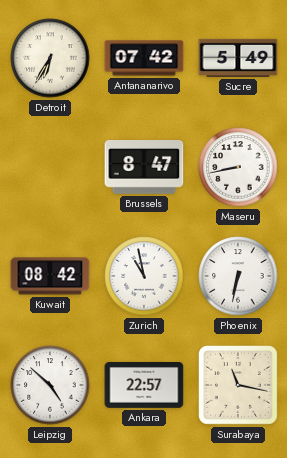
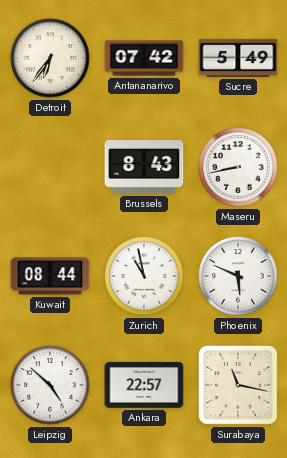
Detroit: 6:35 -> 6:36 (50, 58)
Brussels: 8:47 -> 8:43 (144, 168)
Kuwait: 08:42 -> 08:44 (50, 276)
Phoenix: 6:32 -> 5:49 (238, 276)
